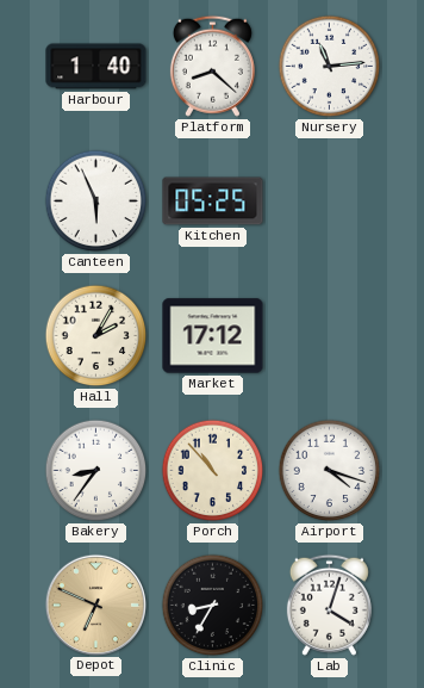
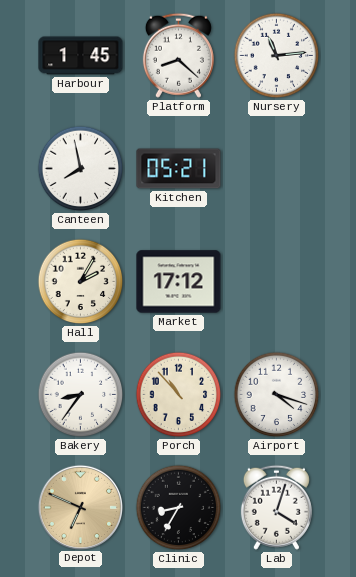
Harbour: 1:40 -> 1:45 (81, 56)
Canteen: 5:56 -> 7:58 (81, 169)
Kitchen: 05:25 -> 05:21 (179, 169)
